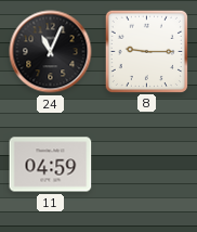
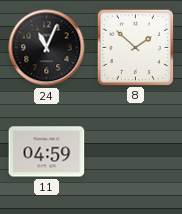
8: 9:15 -> 1:52 (135, 47)
